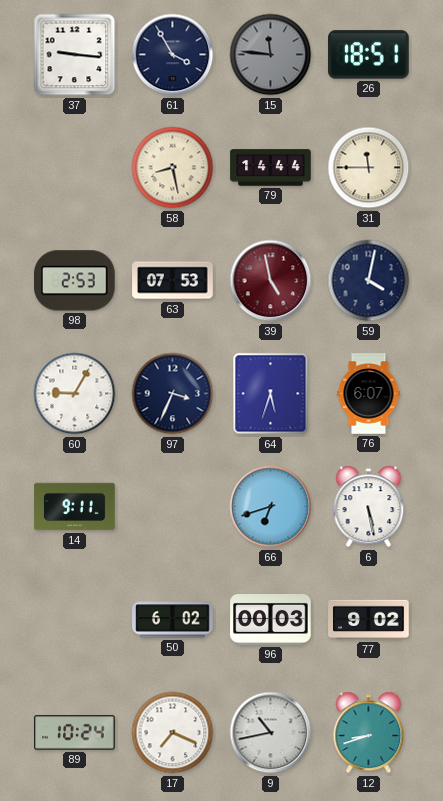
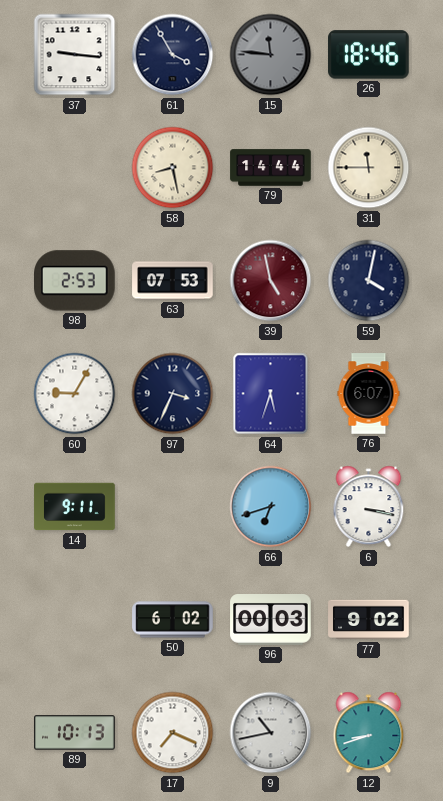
26: 18:51 -> 18:46 (369, 55)
6: 5:28 -> 3:17 (369, 507)
89: 10:24 -> 10:13 (75, 733)
